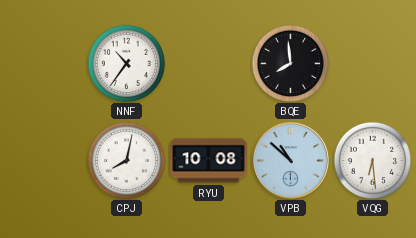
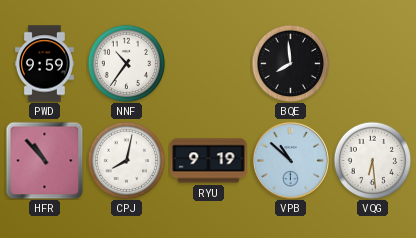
PWD: none -> 9:59 (44, 64)
HFR: none -> 10:53 (44, 160)
RYU: 10:08 -> 9:19 (209, 161)
